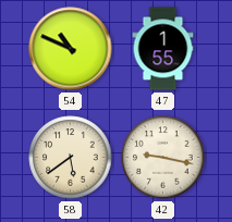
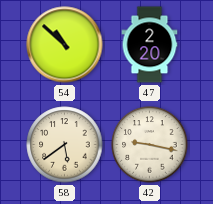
54: 10:49 -> 10:52 (65, 45)
47: 1:55 -> 2:20 (150, 45)
